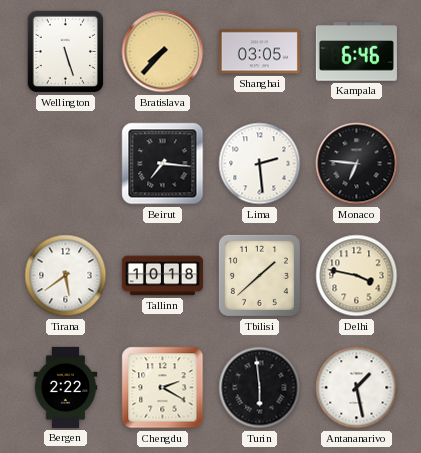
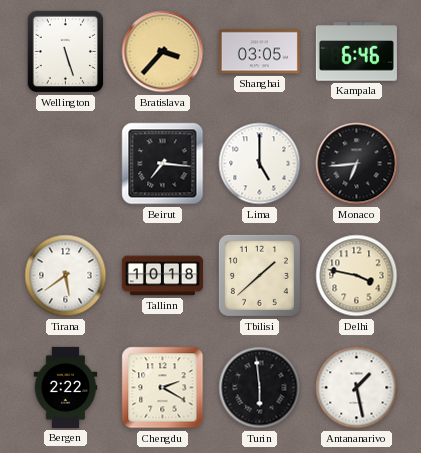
Bratislava: 7:37 -> 3:37 (163, 52)
Lima: 2:29 -> 5:00 (260, 164)
Monaco: 6:46 -> 6:44 (357, 164)
